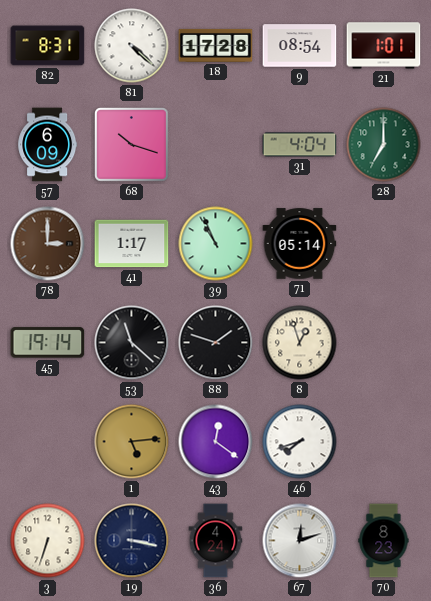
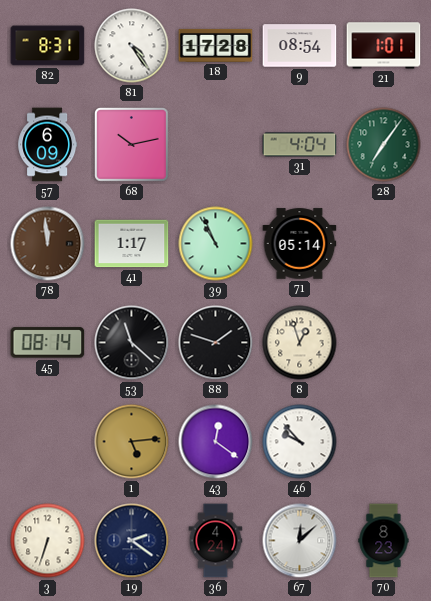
81: 4:22 -> 4:24 (132, 46)
68: 10:18 -> 10:13 (132, 145)
28: 7:00 -> 7:06 (384, 145)
78: 3:00 -> 11:59 (48, 244)
45: 19:14 -> 08:14 (48, 343)
46: 7:42 -> 9:53 (300, 442)
19: 3:17 -> 2:21 (132, 541)
67: 12:12 -> 12:08 (300, 541)
